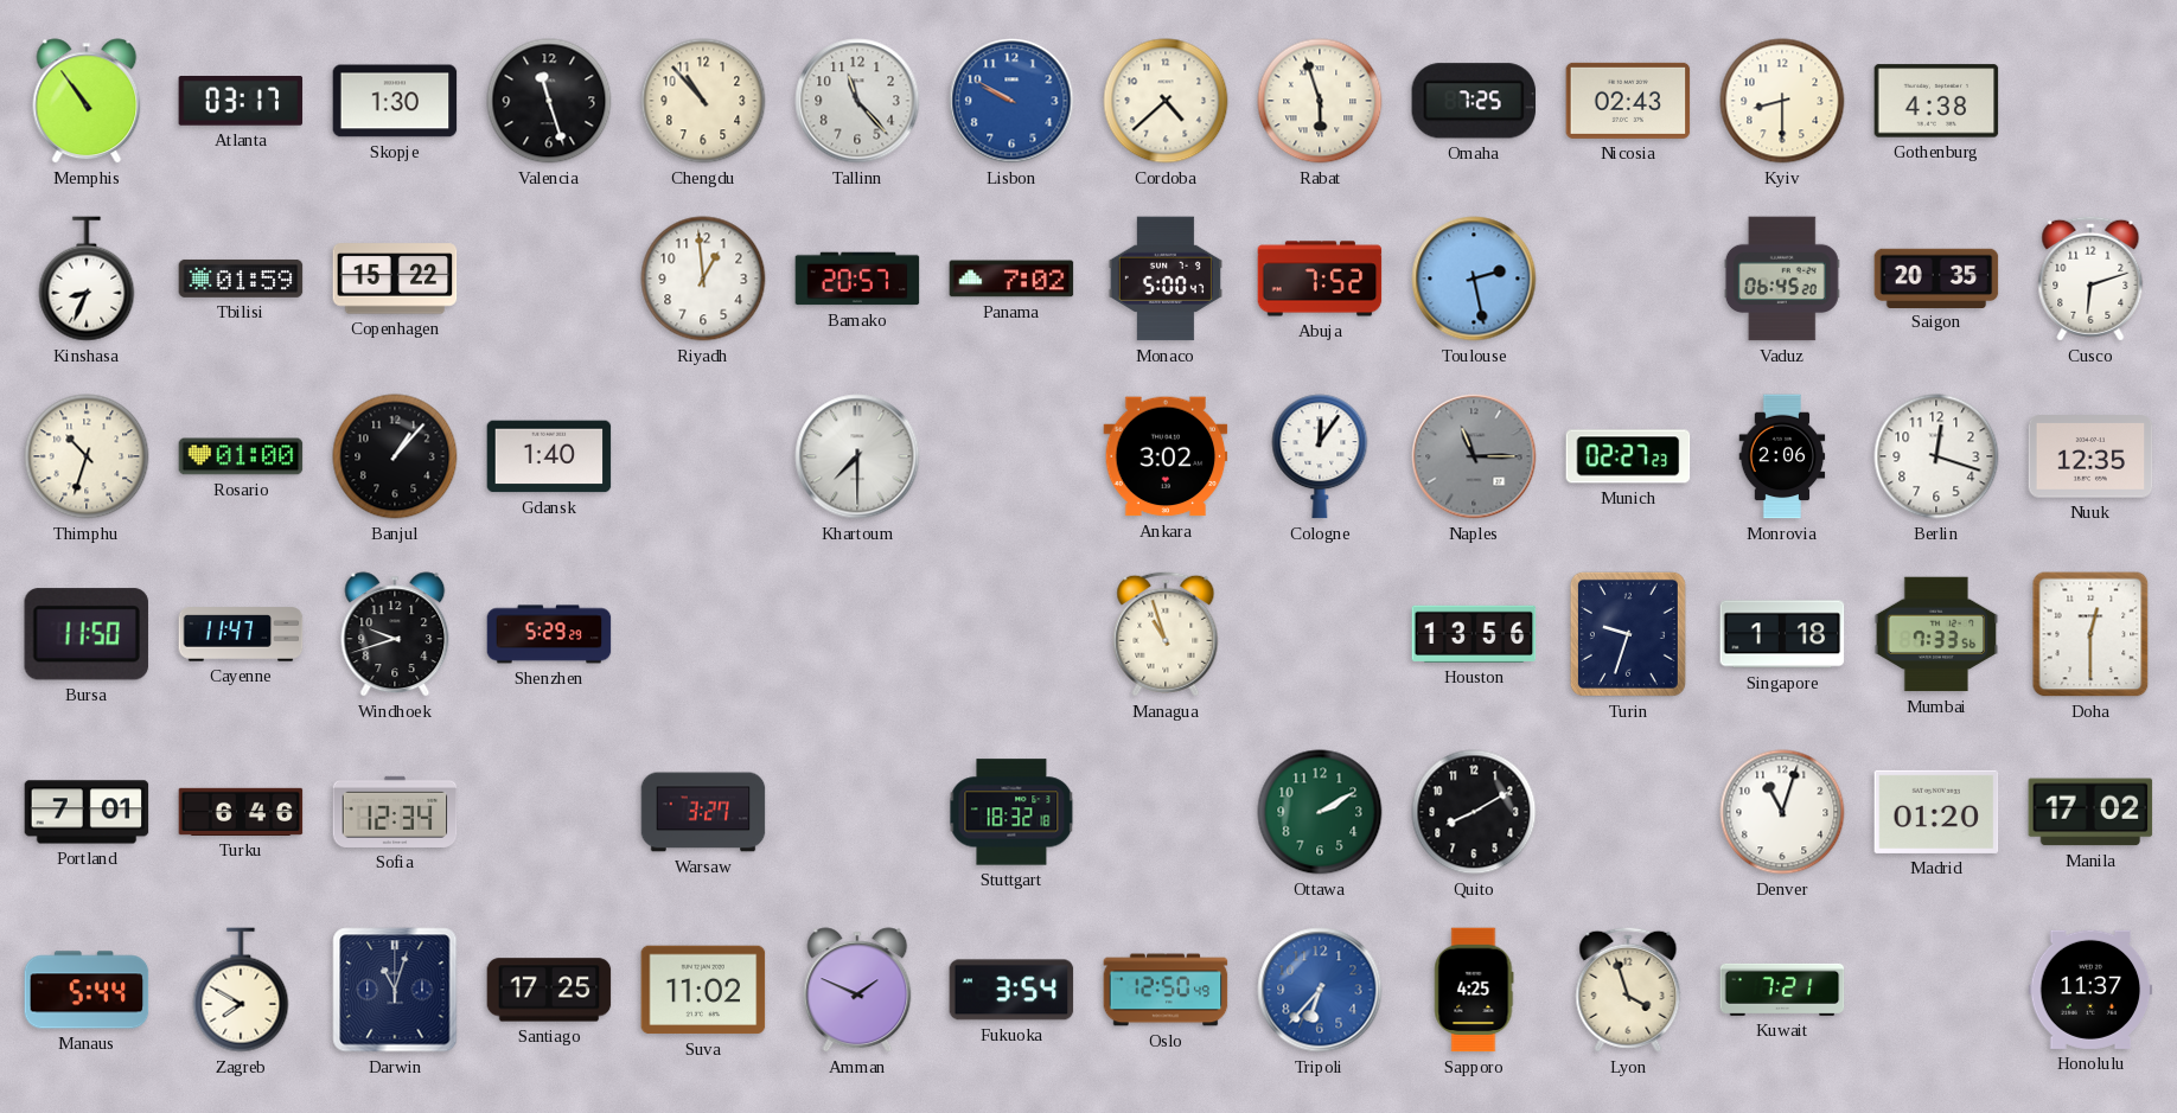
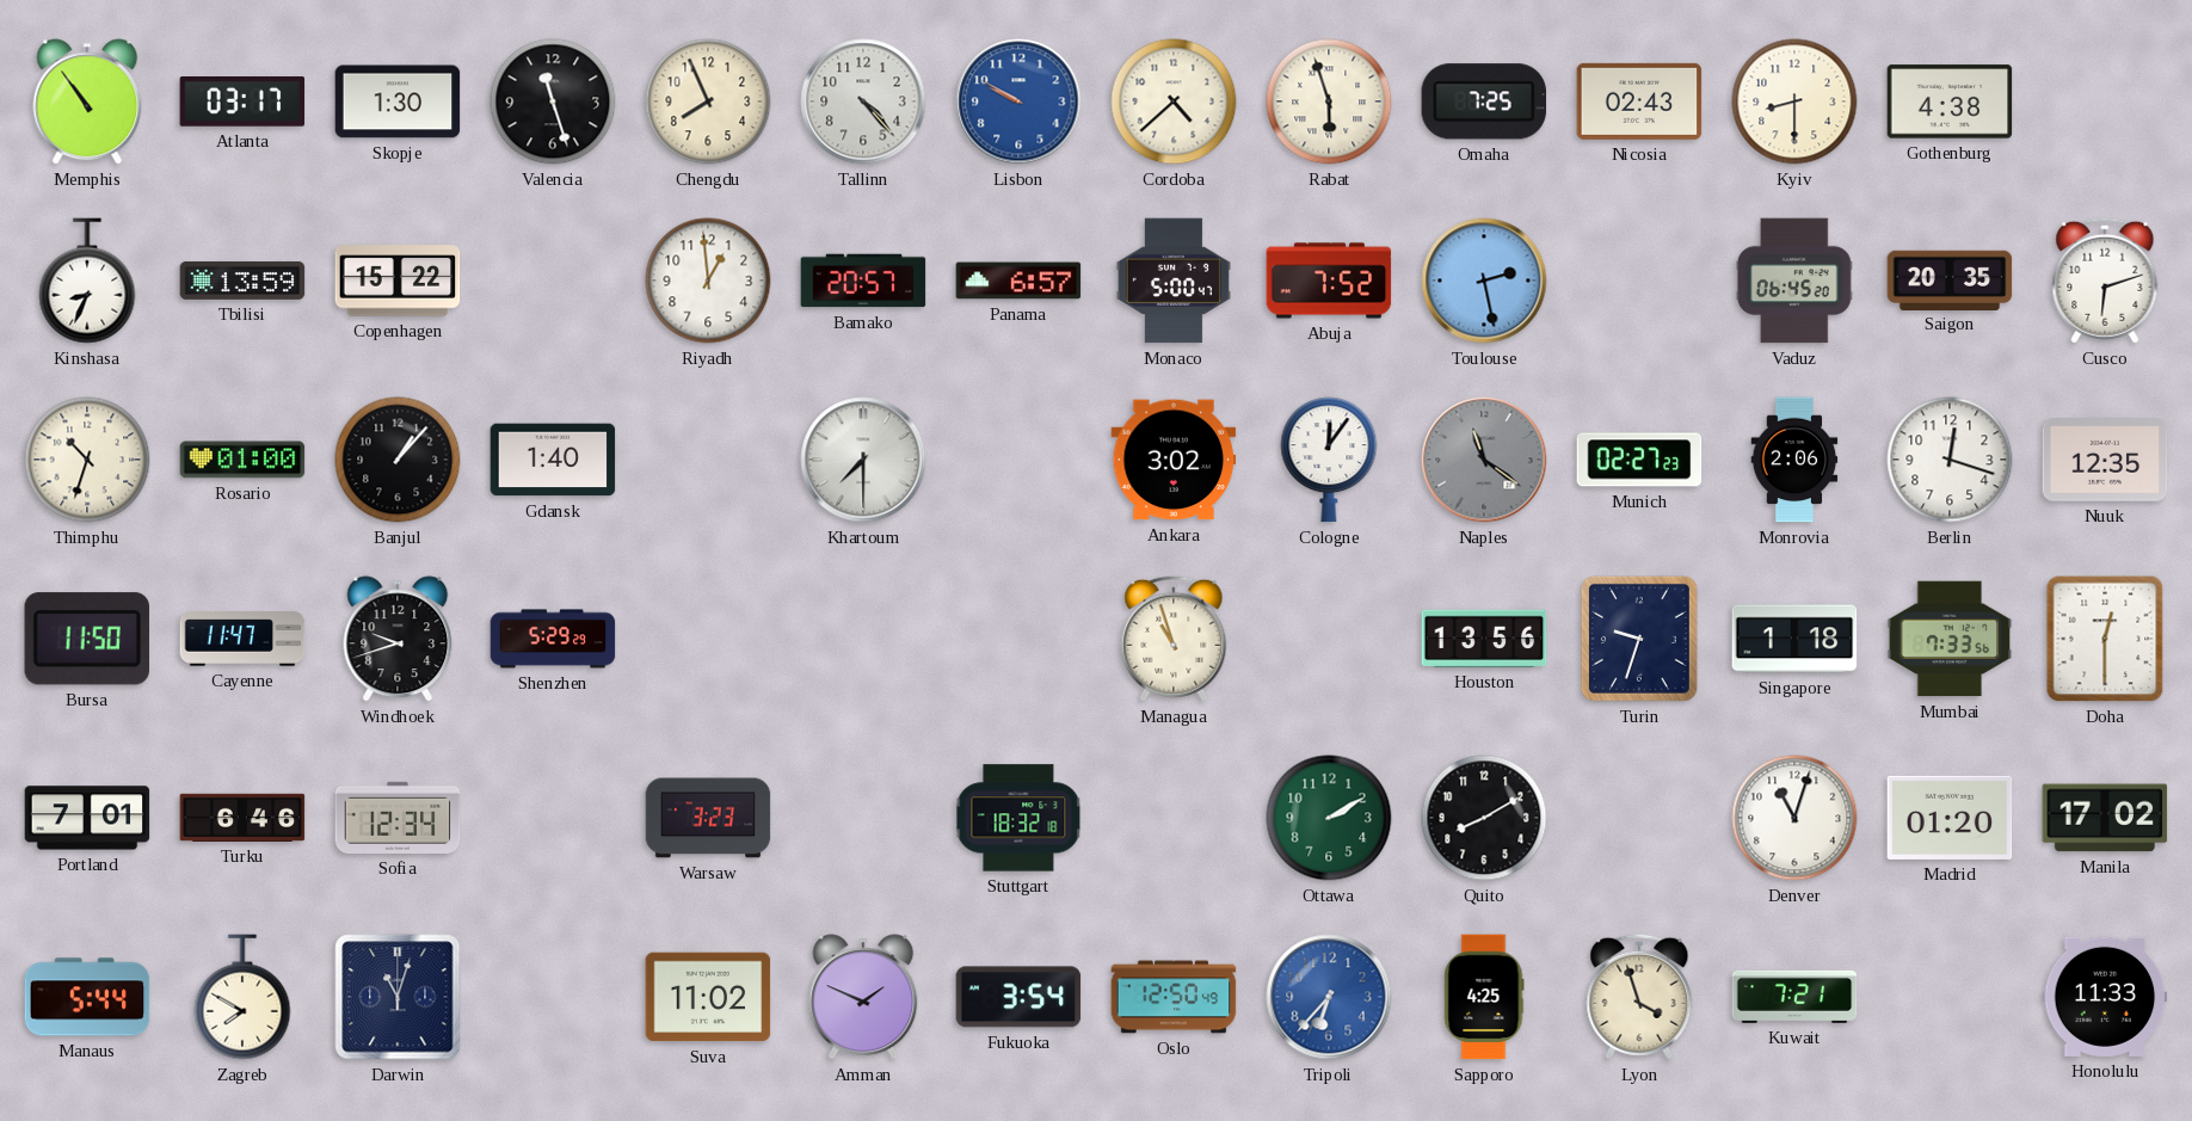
Chengdu: 10:53 -> 7:56 (708, 101)
Tallinn: 11:23 -> 4:23 (863, 101)
Tbilisi: 01:59 -> 13:59 (242, 281)
Panama: 7:02 -> 6:57 (1018, 281)
Naples: 11:15 -> 11:21 (1484, 460)
Warsaw: 3:27 -> 3:23 (708, 818)
Santiago: 17:25 -> none (549, 990)
Honolulu: 11:37 -> 11:33 (2105, 997)
